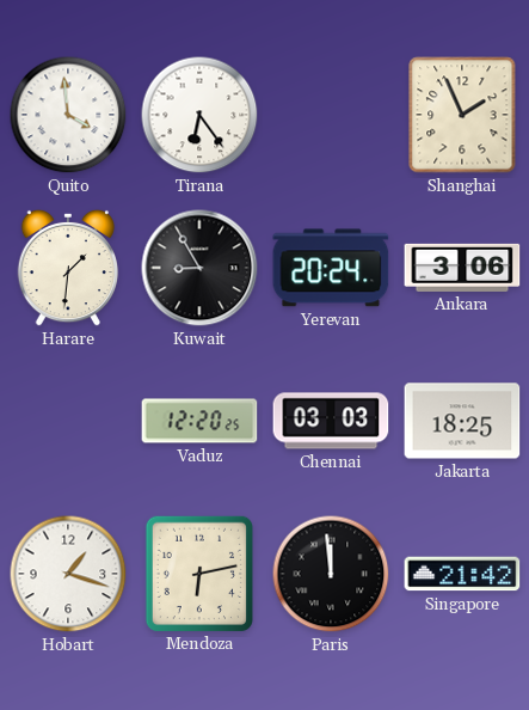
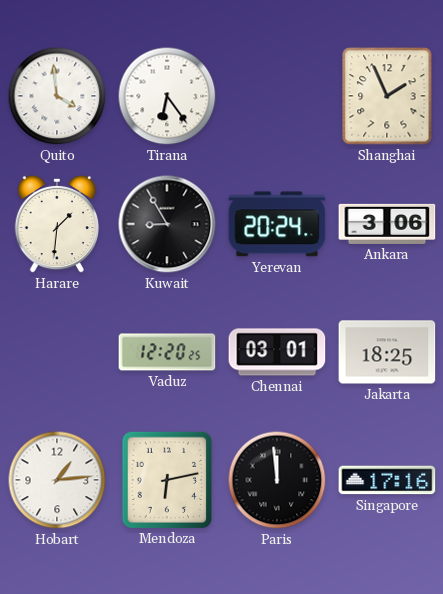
Chennai: 03:03 -> 03:01 (277, 352)
Hobart: 1:18 -> 1:14 (57, 480)
Singapore: 21:42 -> 17:16 (387, 480)
